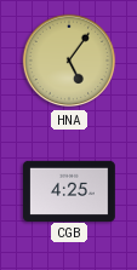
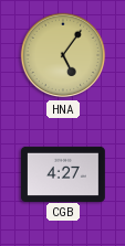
CGB: 4:25 -> 4:27 (64, 173)
